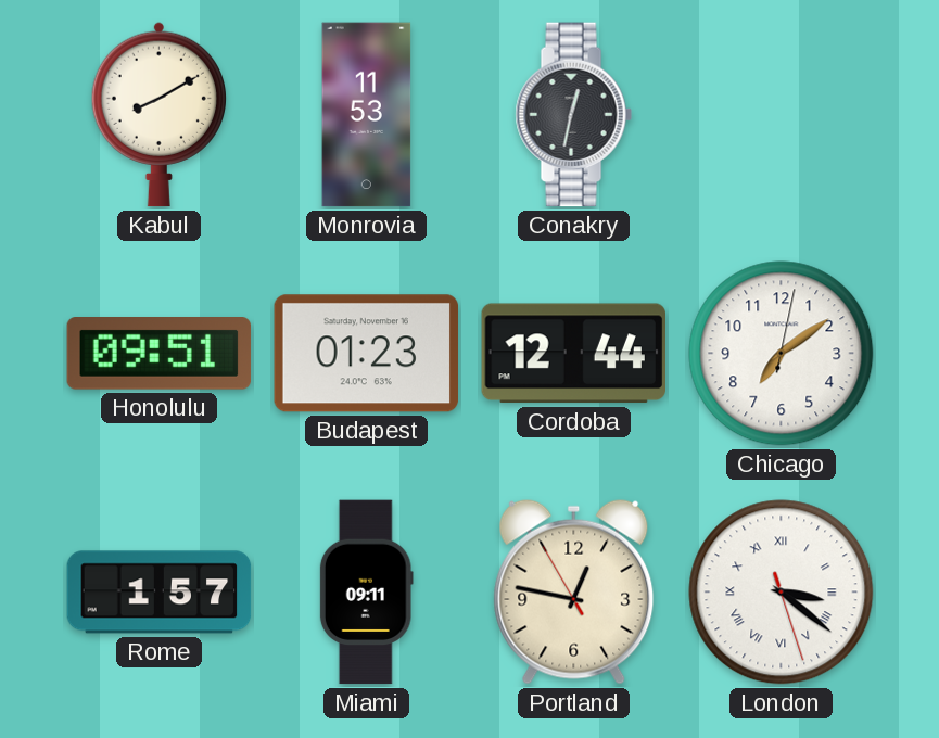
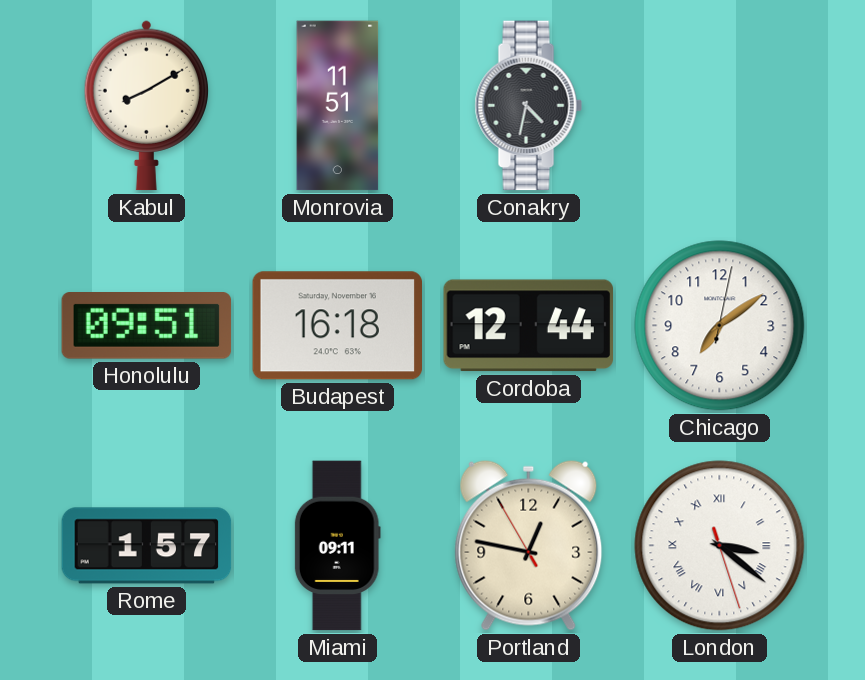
Monrovia: 11:53 -> 11:51 (338, 106)
Conakry: 12:32 -> 4:32 (528, 106)
Budapest: 01:23 -> 16:18 (337, 326)
